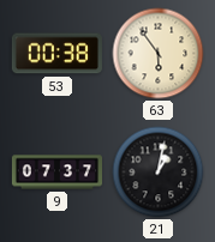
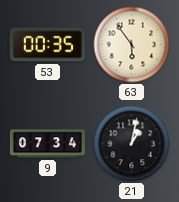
53: 00:38 -> 00:35 (47, 45)
9: 07:37 -> 07:34 (47, 144)
